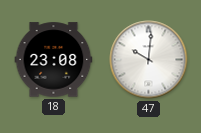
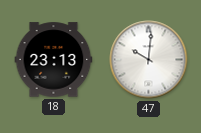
18: 23:08 -> 23:13 (54, 60)
